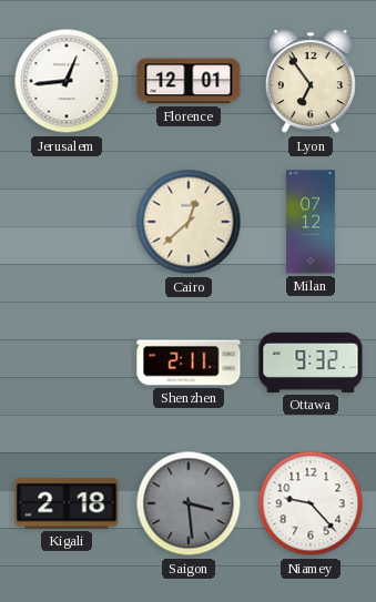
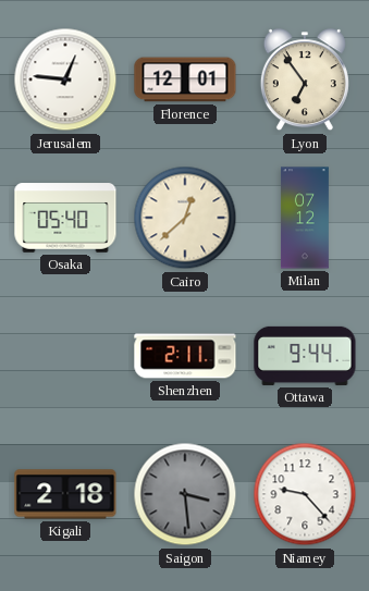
Jerusalem: 12:44 -> 12:46 (65, 79)
Osaka: none -> 05:40 (65, 218)
Ottawa: 9:32 -> 9:44 (305, 356)
